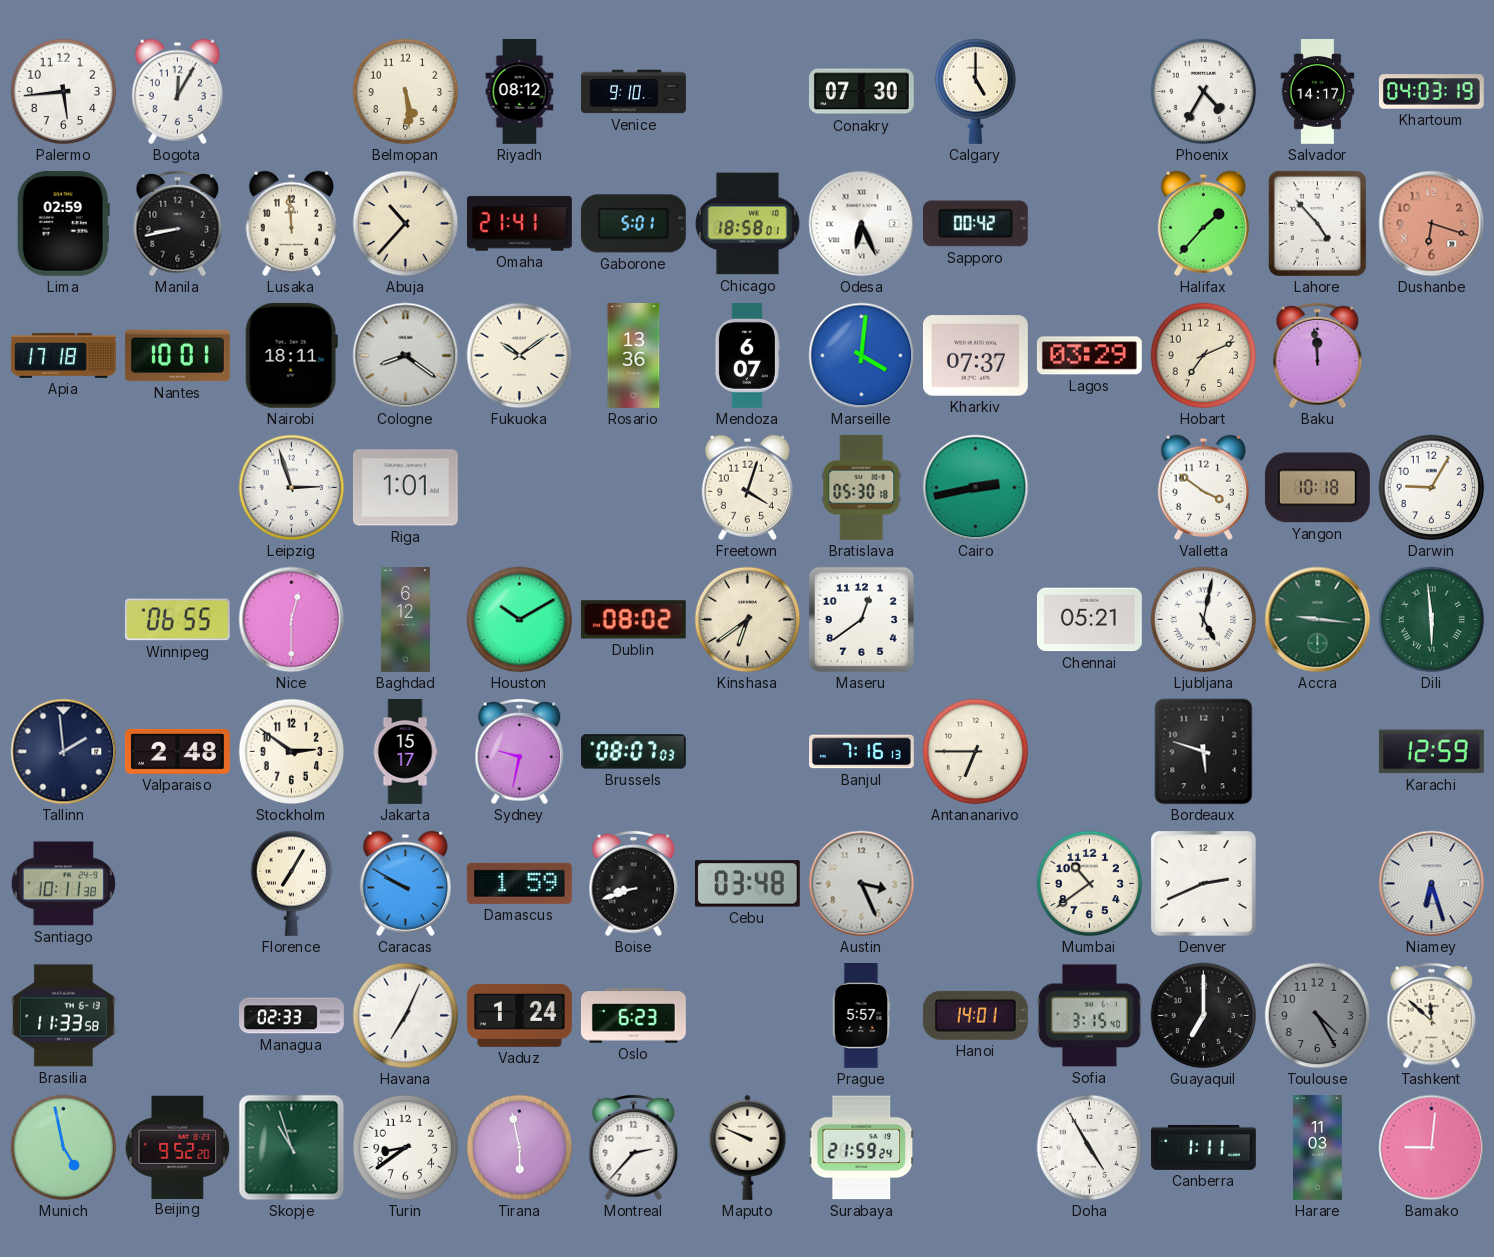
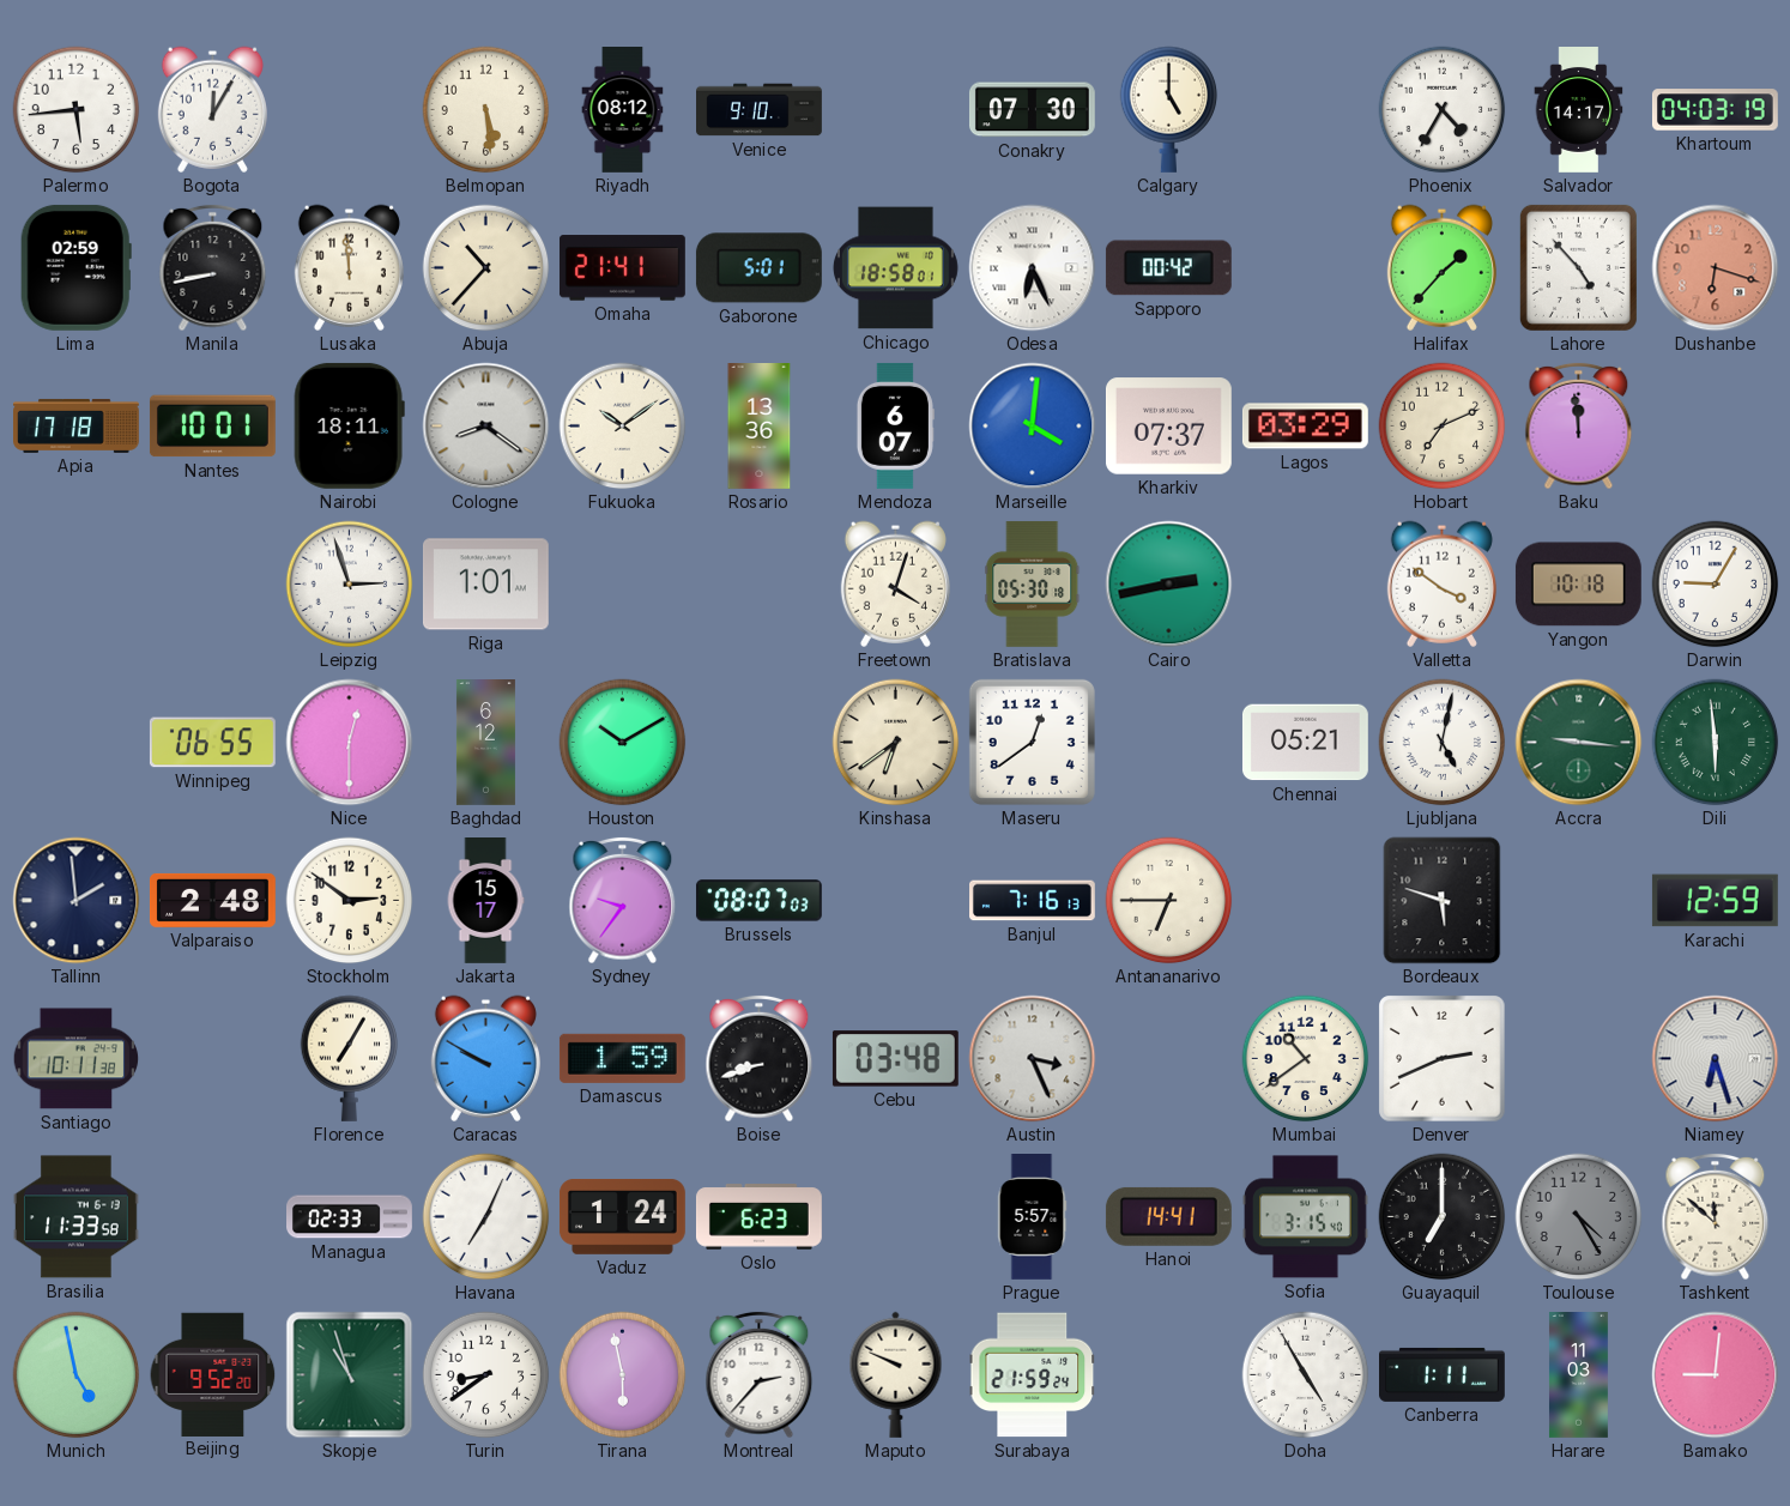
Dublin: 08:02 -> none (633, 620)
Sydney: 9:32 -> 9:36 (623, 901)
Hanoi: 14:01 -> 14:41 (1168, 1216)
